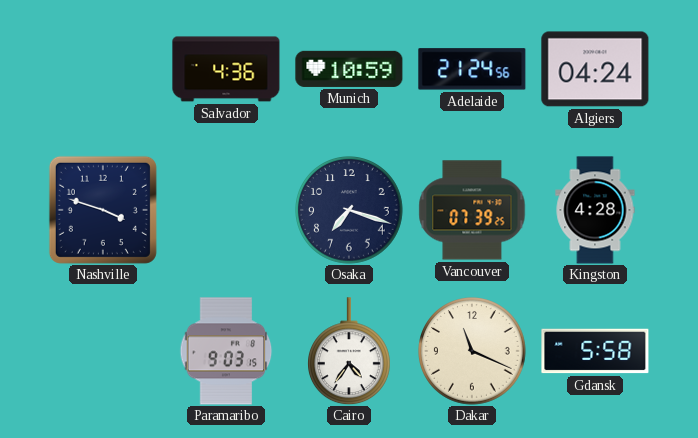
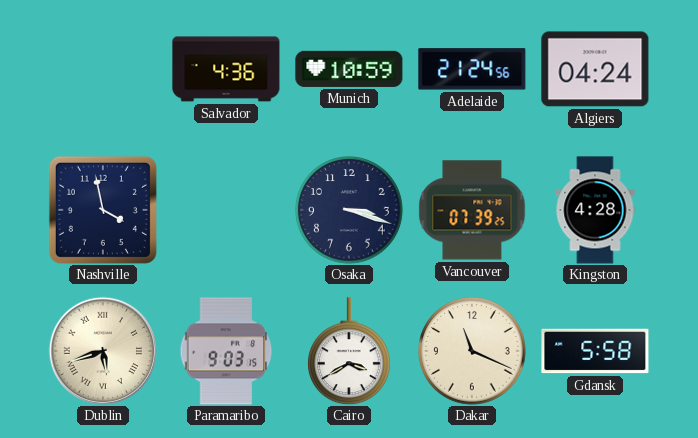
Nashville: 3:48 -> 3:58 (103, 210)
Osaka: 7:18 -> 3:18 (349, 211)
Dublin: none -> 5:42 (103, 351)
Cairo: 4:36 -> 3:40 (350, 351)
